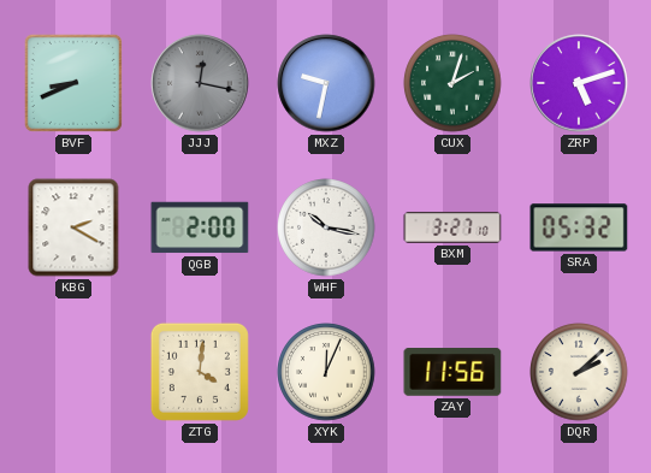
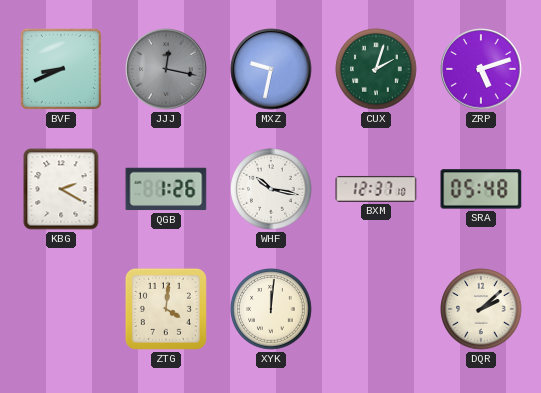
QGB: 2:00 -> 1:26 (166, 189)
BXM: 3:27 -> 12:37 (376, 189)
SRA: 05:32 -> 05:48 (481, 189)
XYK: 12:04 -> 12:01 (271, 309)
ZAY: 11:56 -> none (452, 373)
